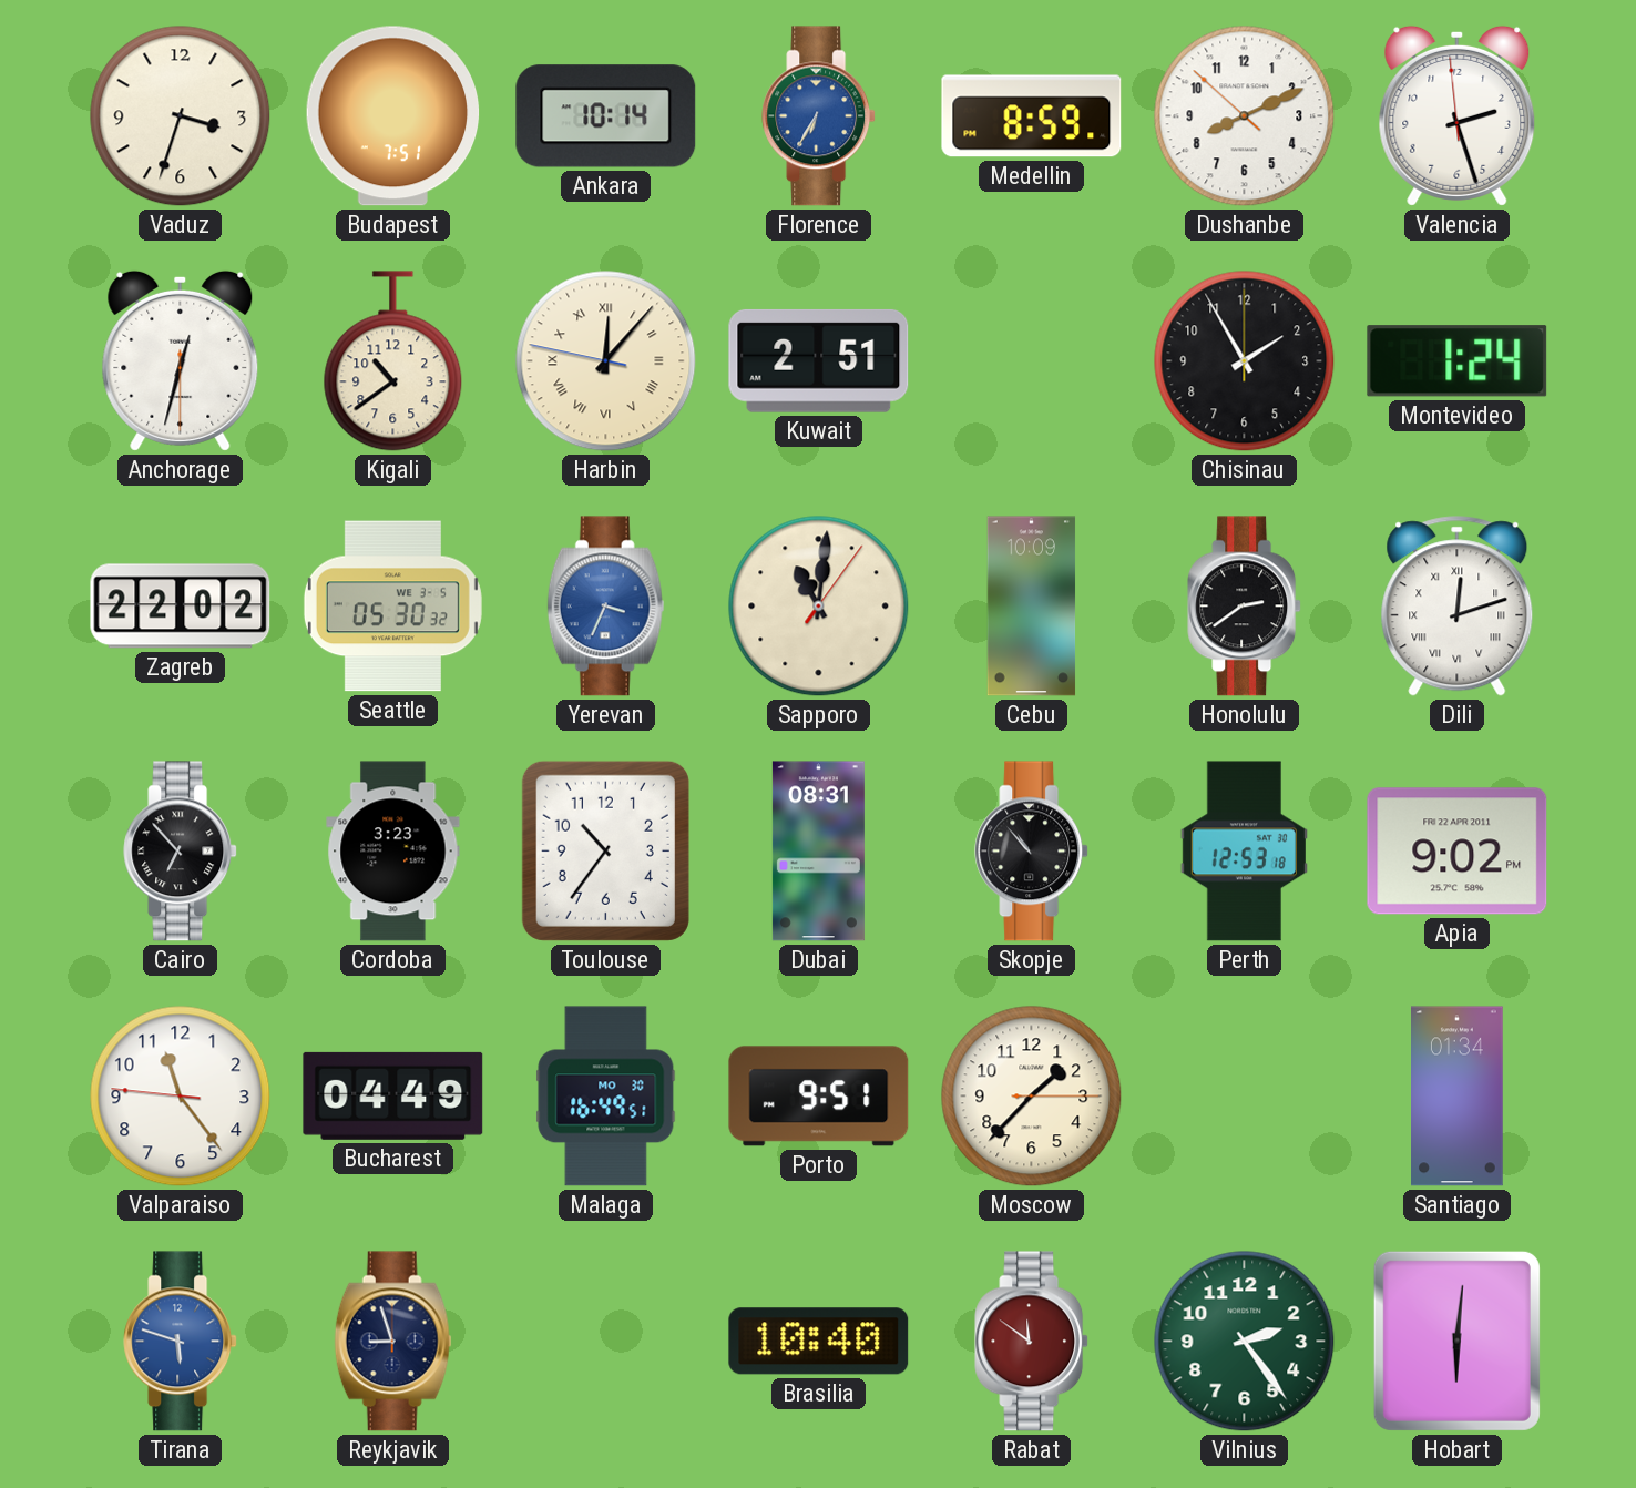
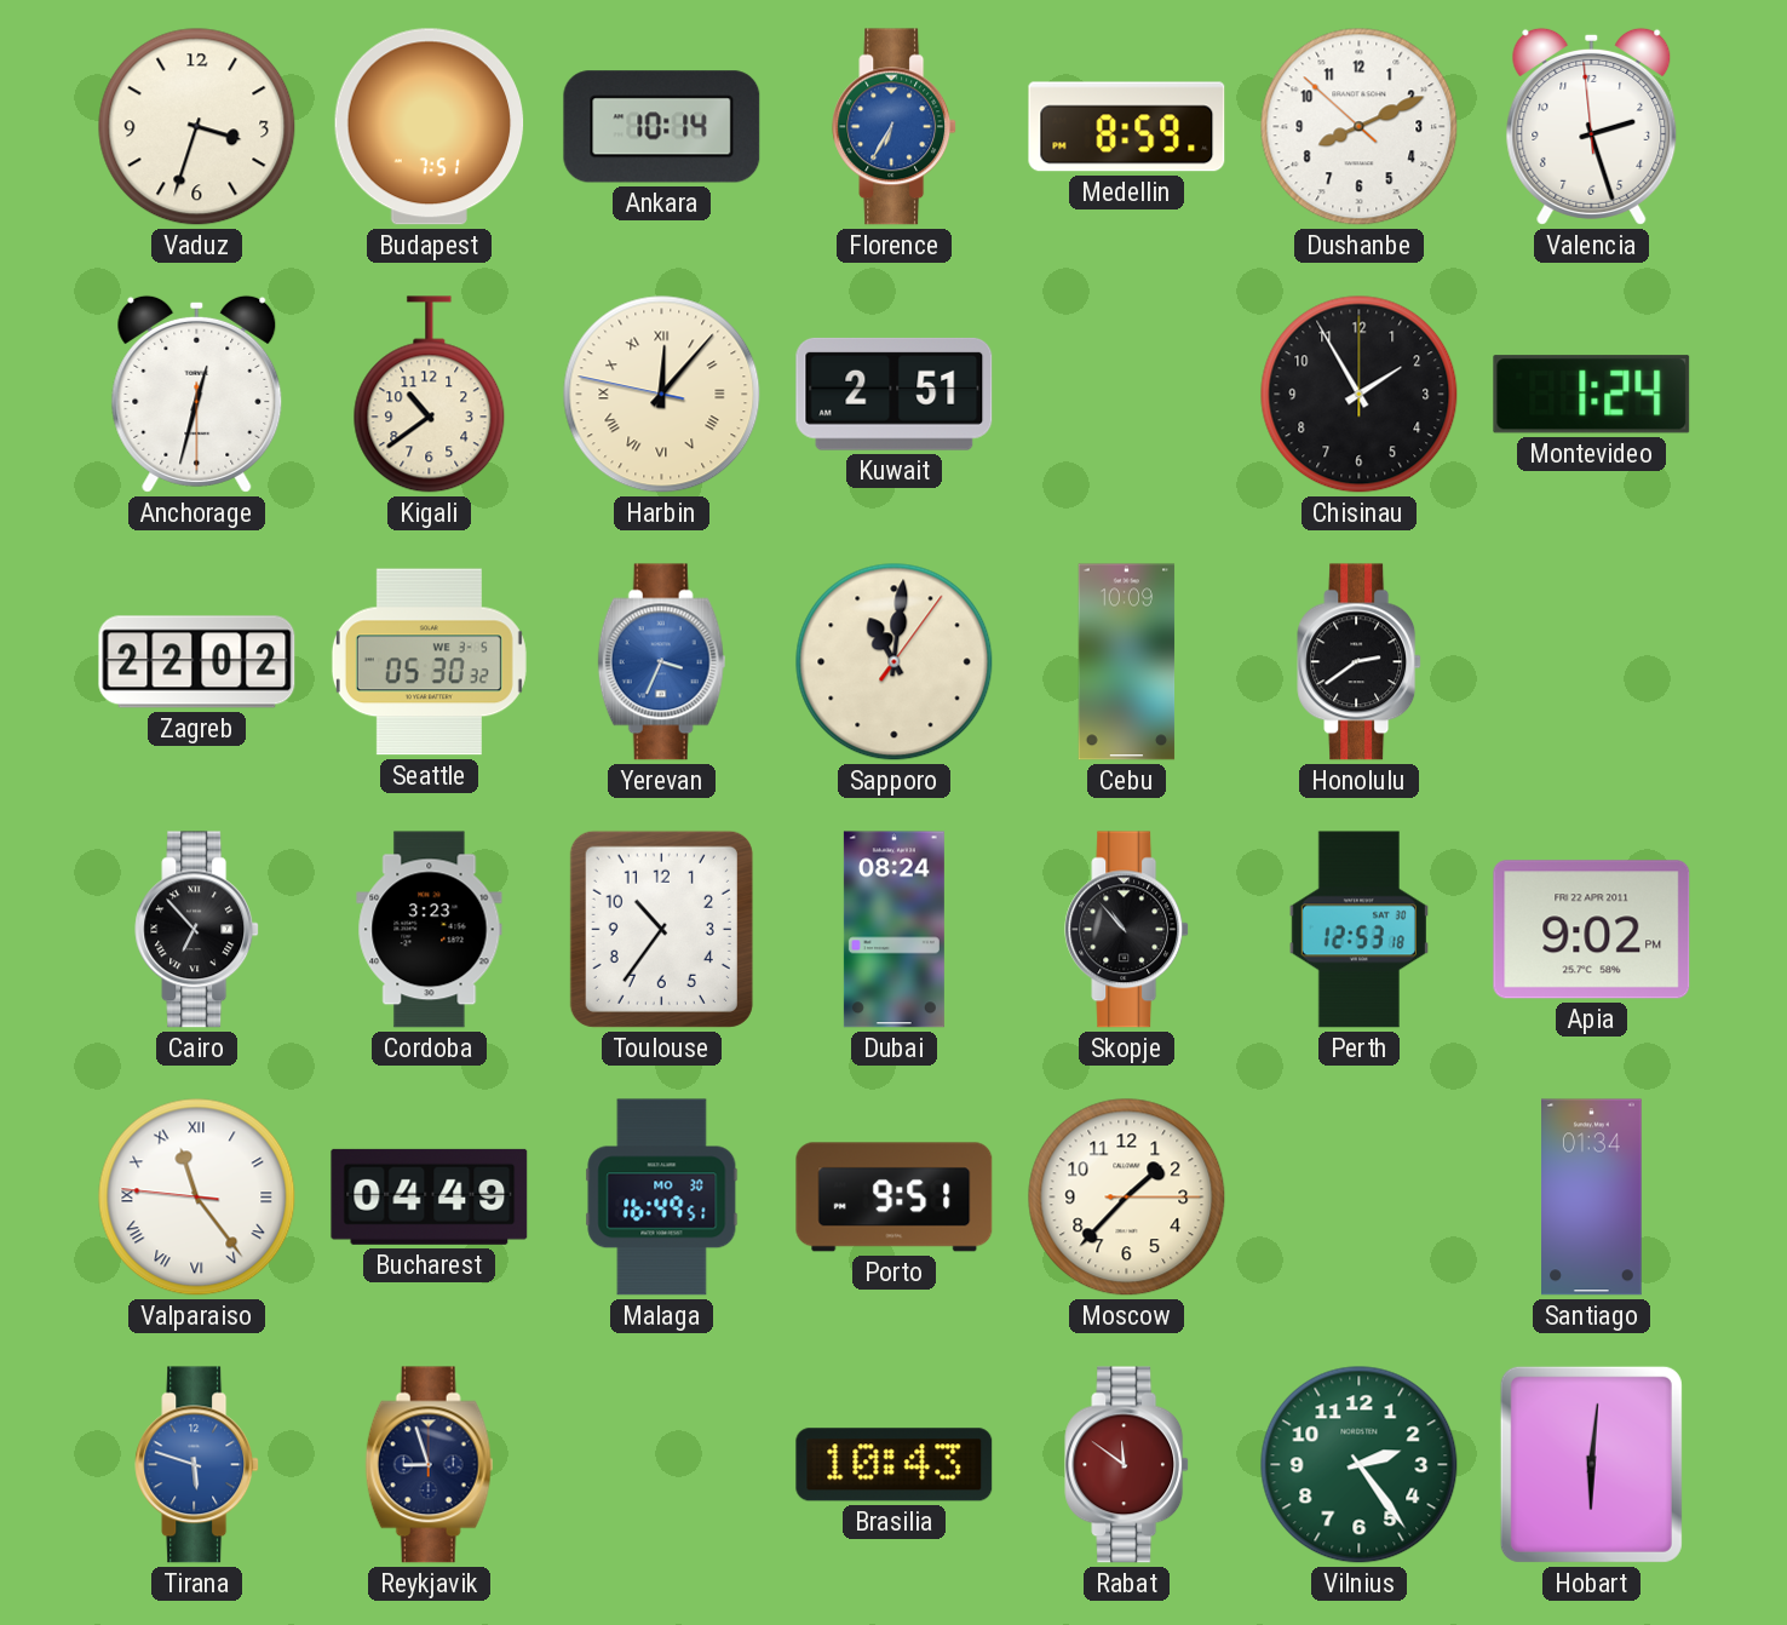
Dili: 12:12 -> none (1458, 607)
Dubai: 08:31 -> 08:24 (893, 930)
Valparaiso numerals: Arabic -> Roman (197, 1198)
Brasilia: 10:40 -> 10:43 (895, 1465)
